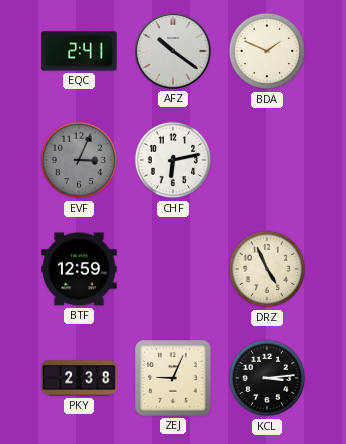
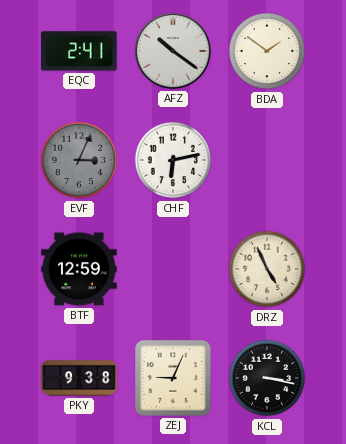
BDA: 1:49 -> 1:51 (267, 51)
PKY: 2:38 -> 9:38 (79, 378)
KCL: 3:14 -> 3:17 (267, 378)
